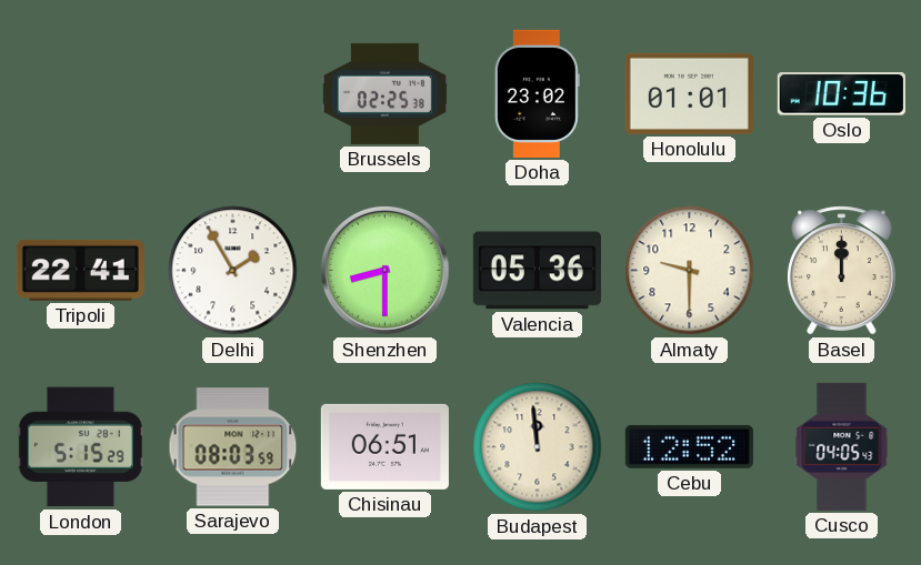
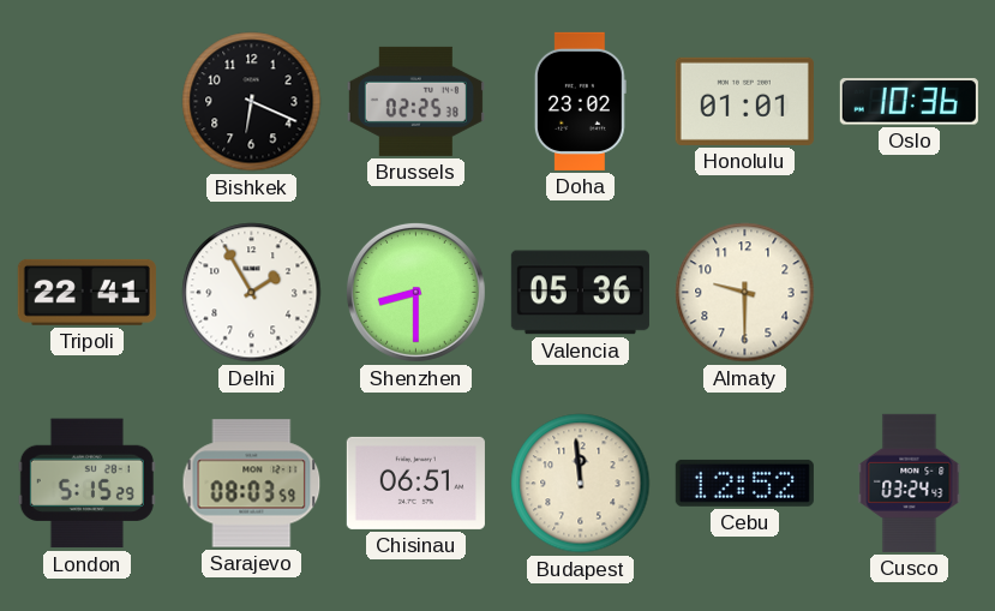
Bishkek: none -> 6:19 (252, 102)
Basel: 12:00 -> none (842, 271)
Cusco: 04:05 -> 03:24 (910, 483)
